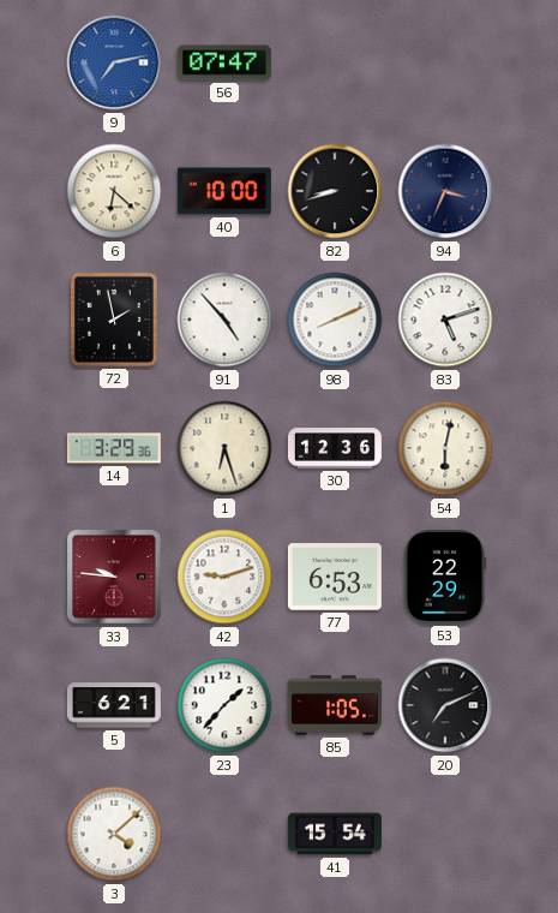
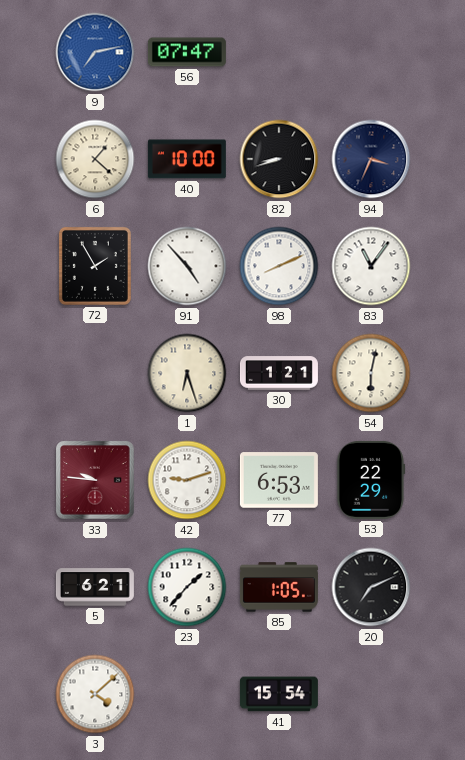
6: 6:22 -> 1:22 (95, 159)
72: 1:58 -> 1:55 (95, 266)
83: 5:12 -> 11:06 (371, 266)
14: 3:29 -> none (114, 448)
30: 12:36 -> 1:21 (279, 373)
